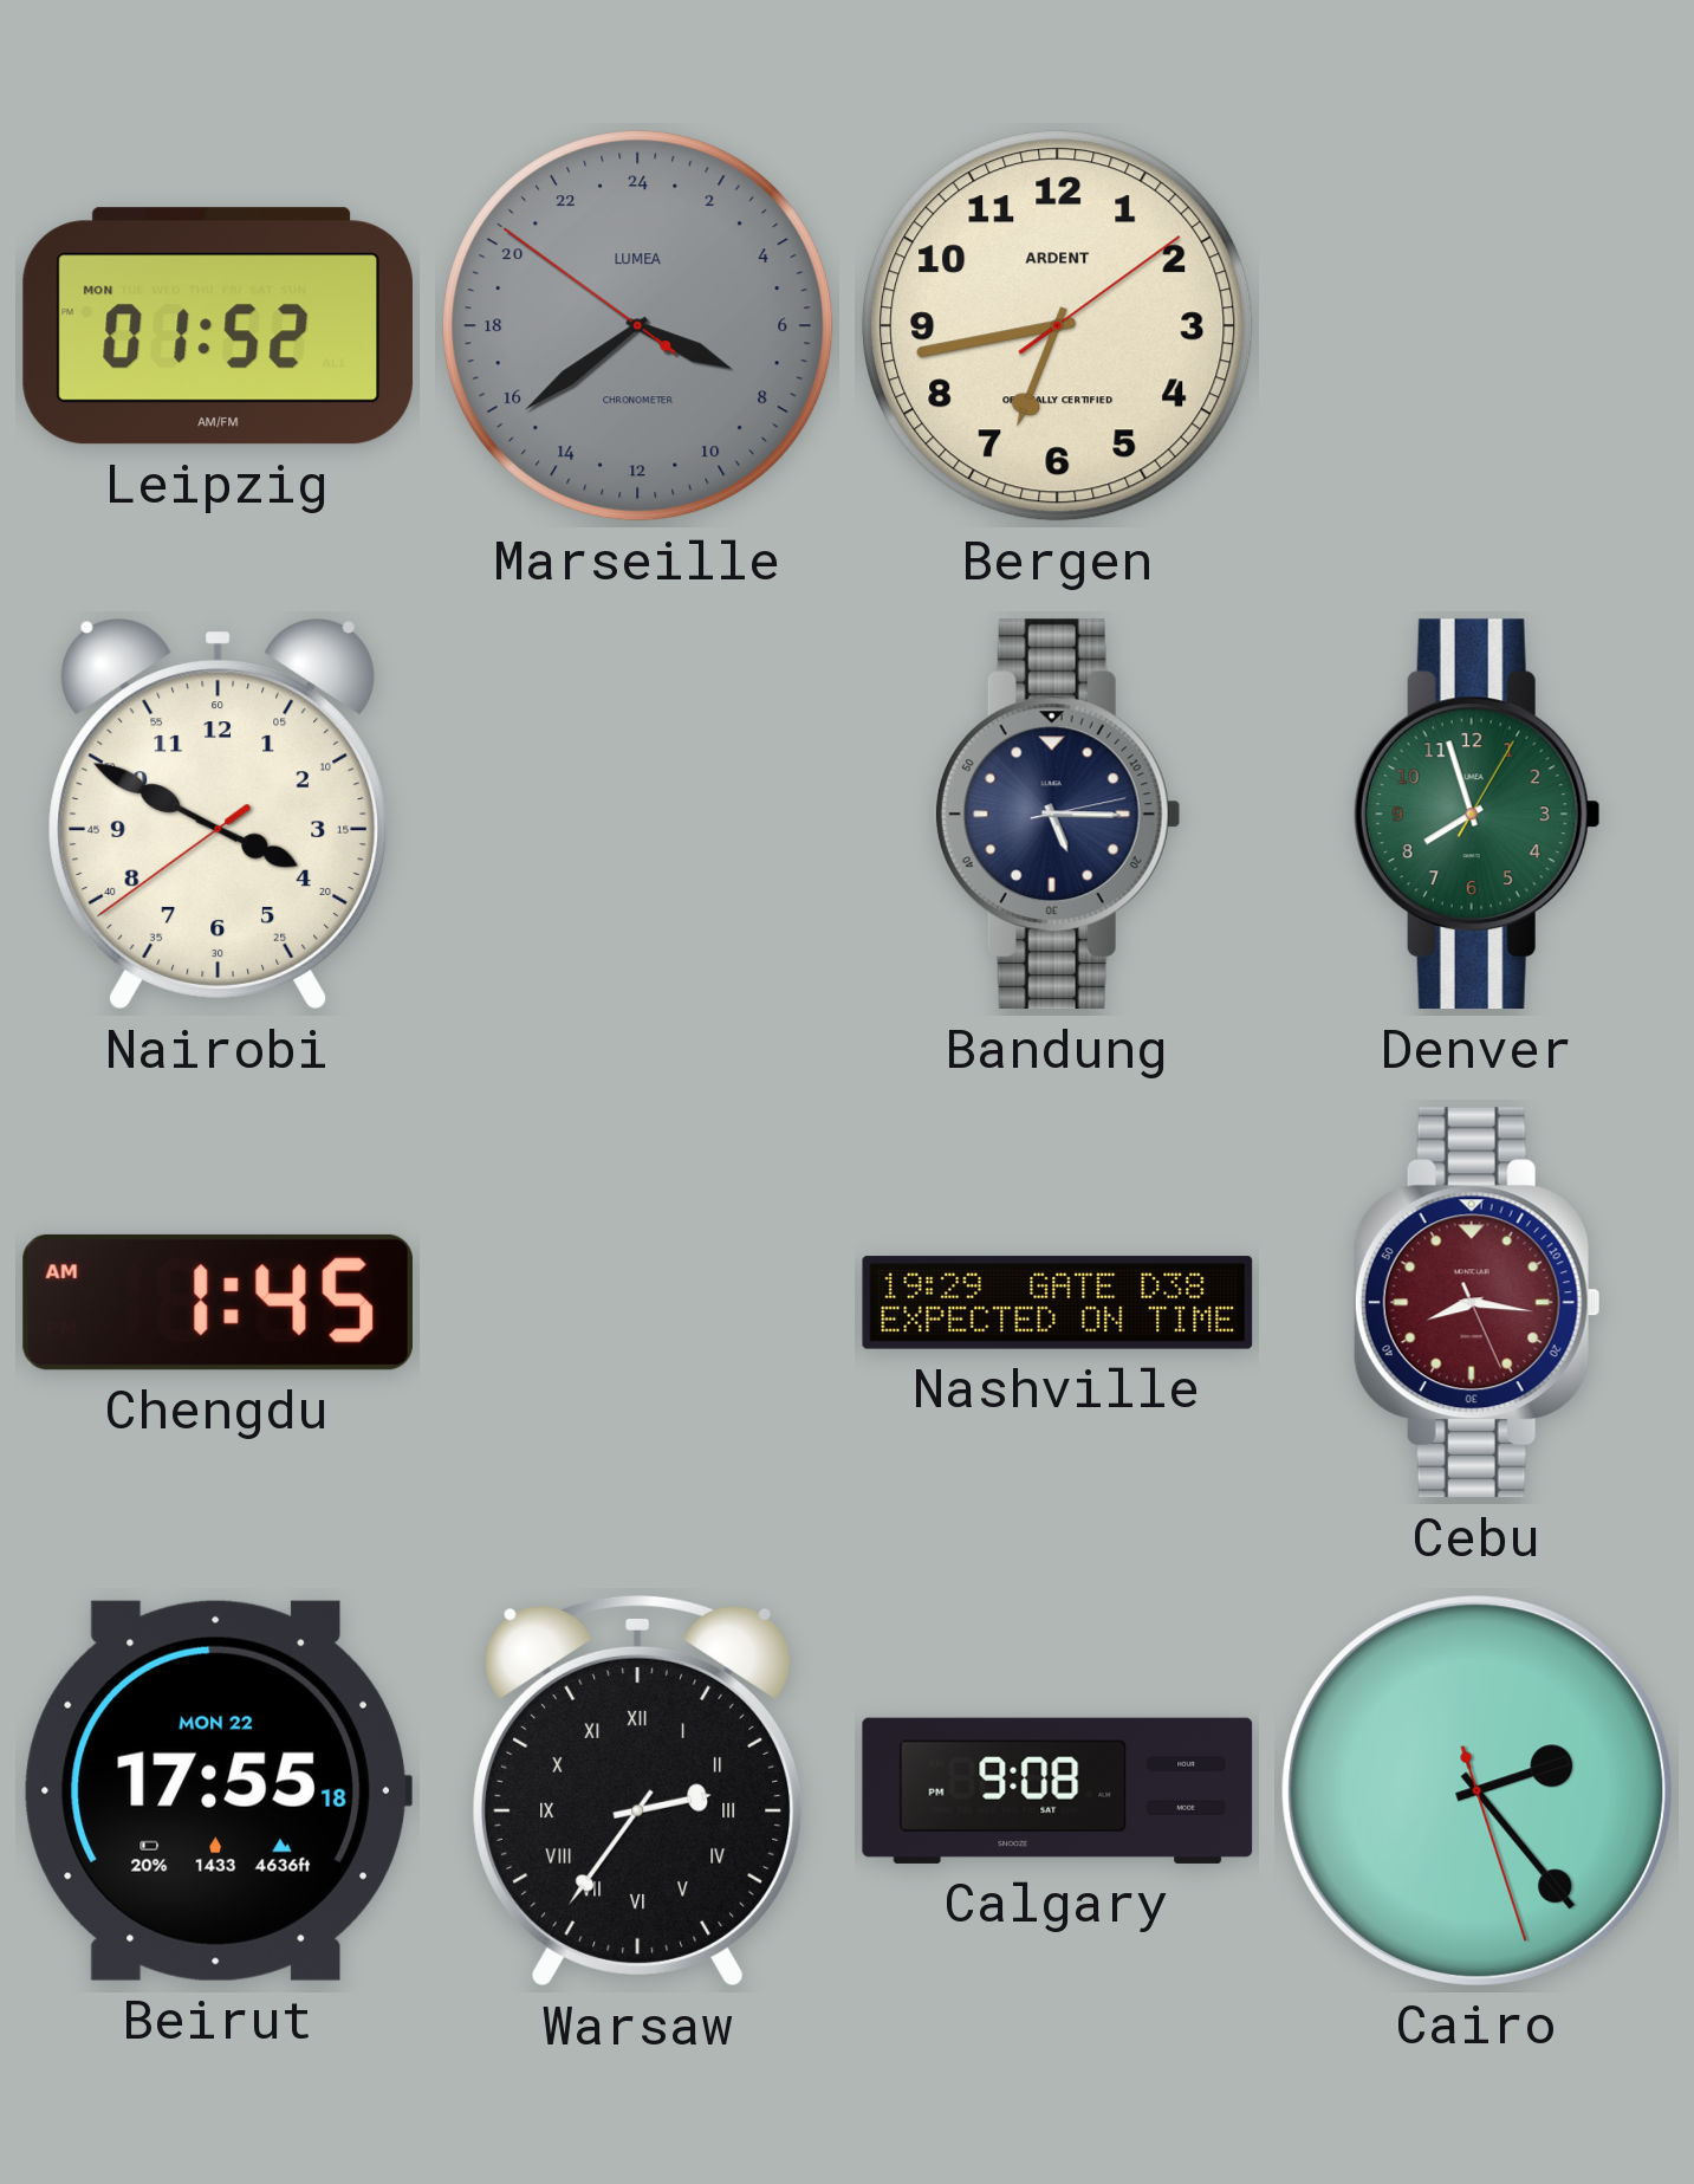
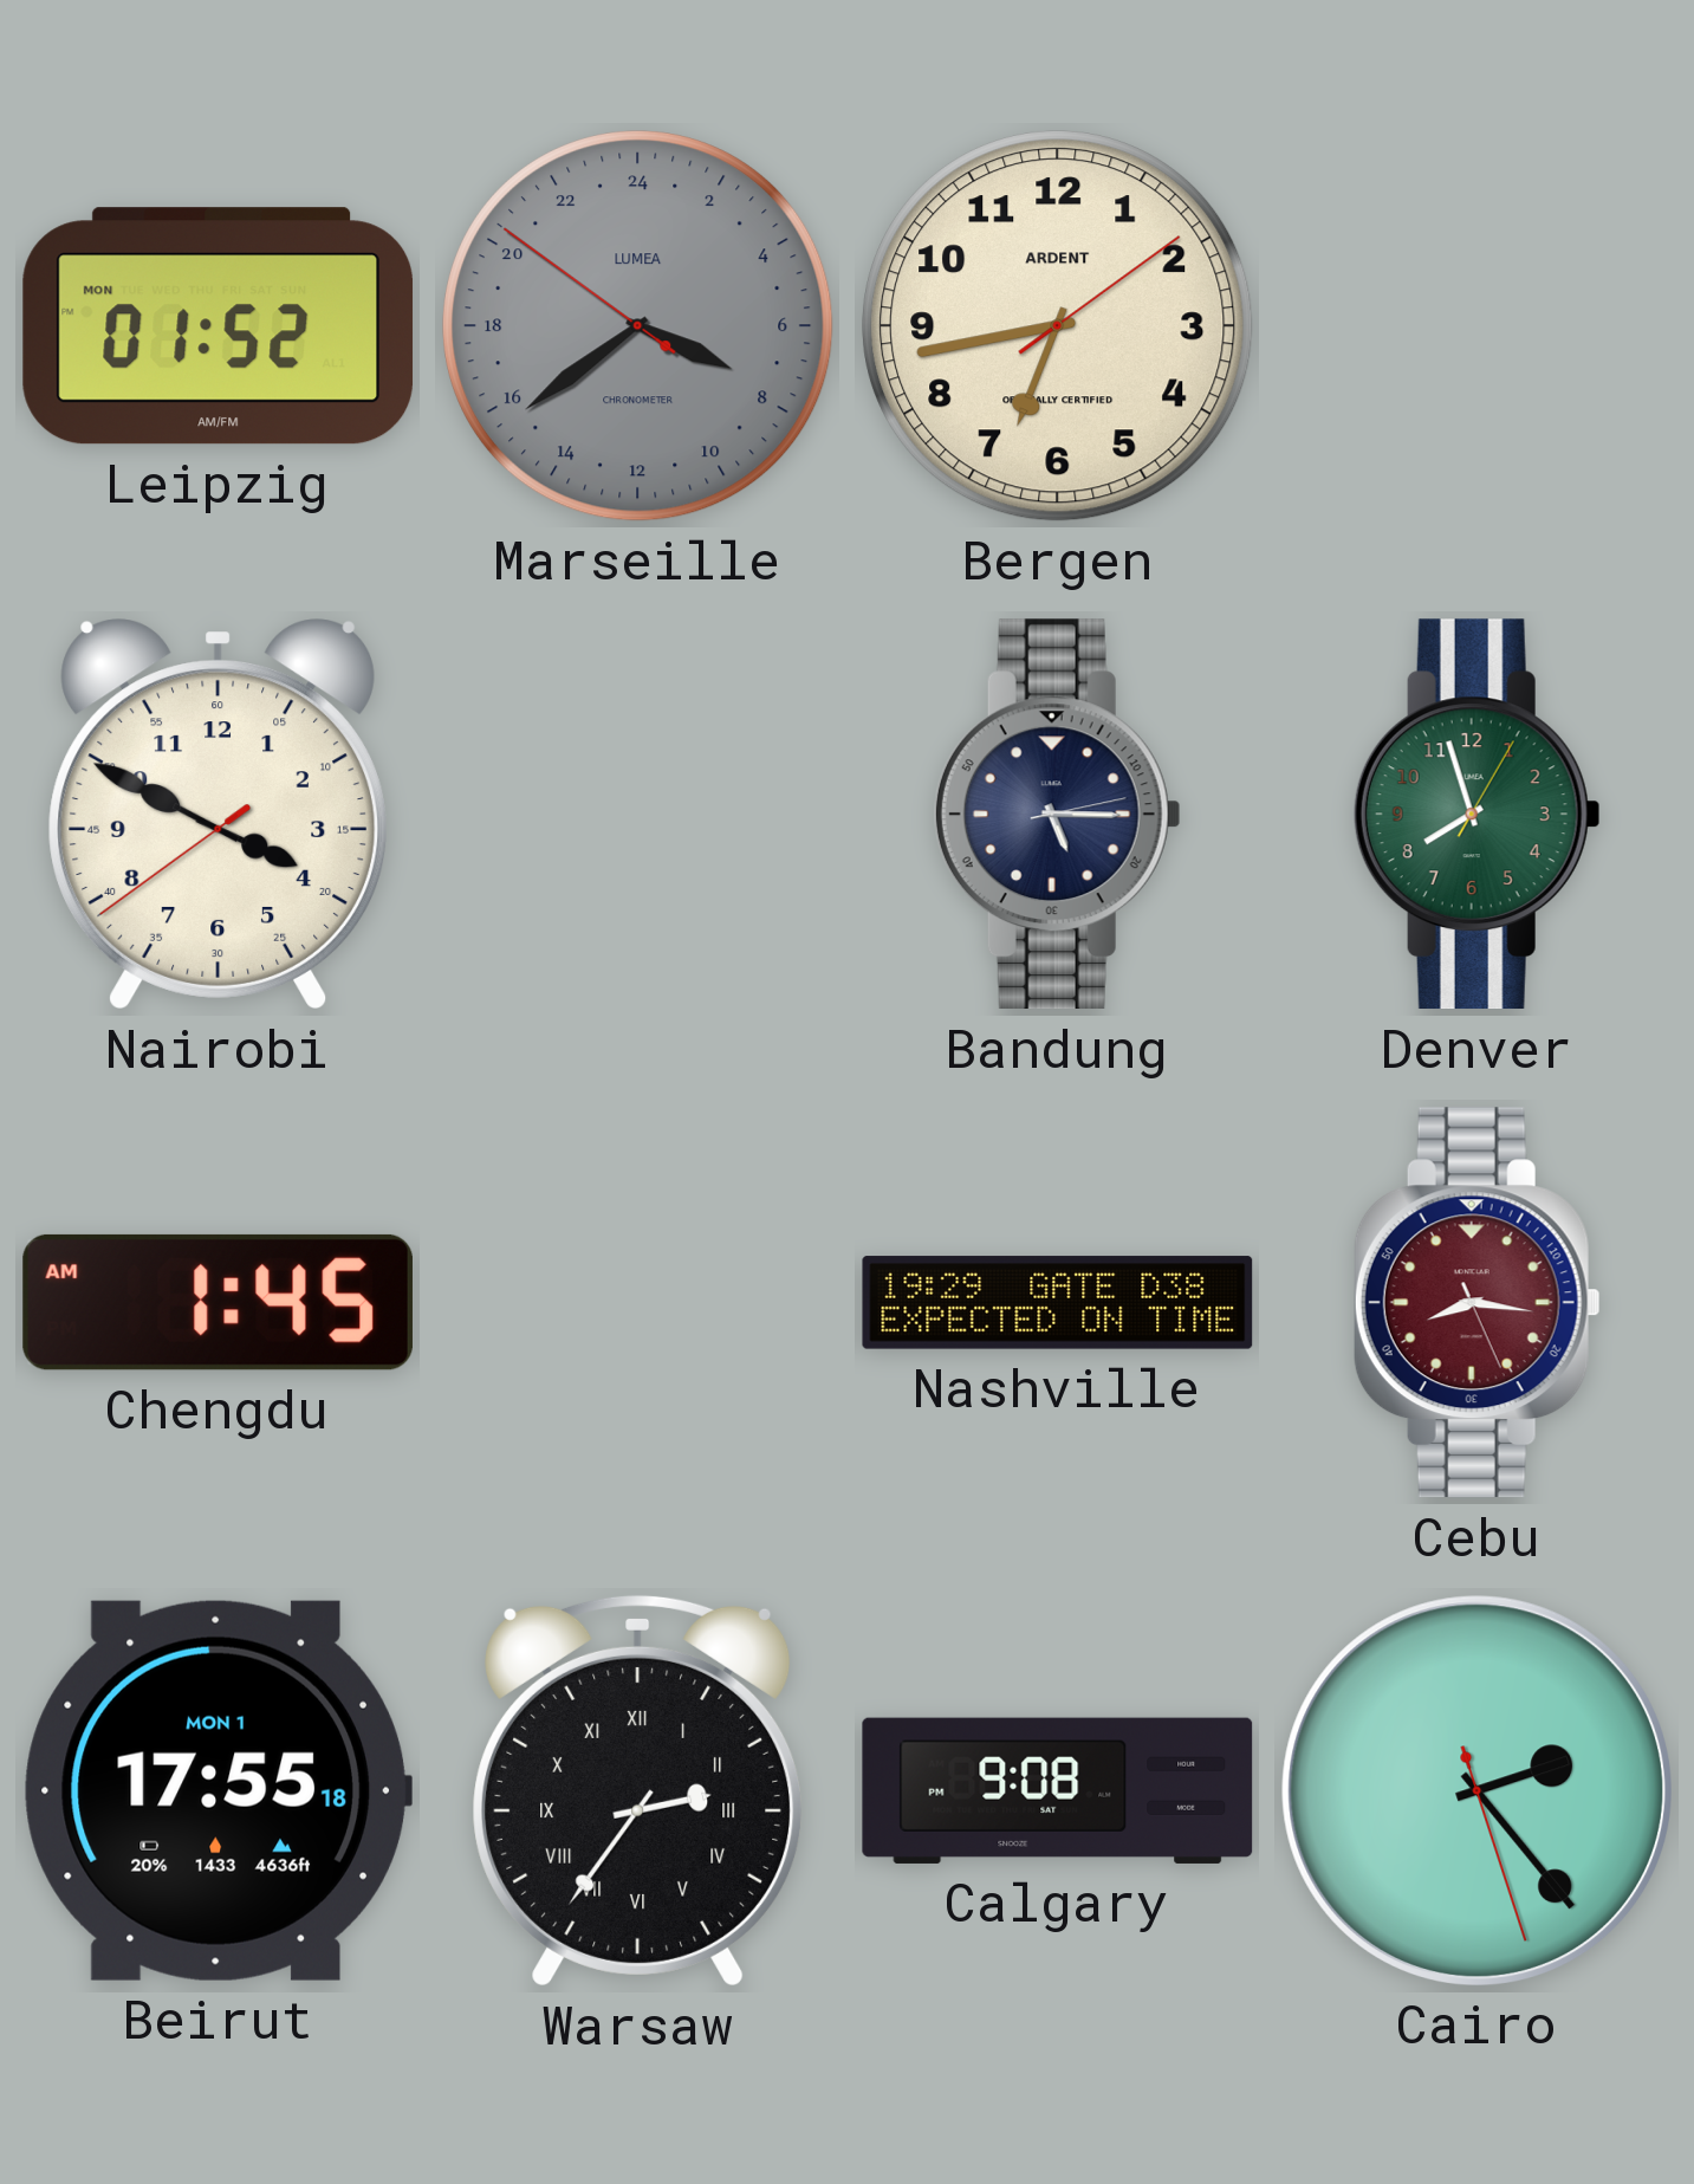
Beirut date: MON 22 -> MON 1 (218, 1790)
